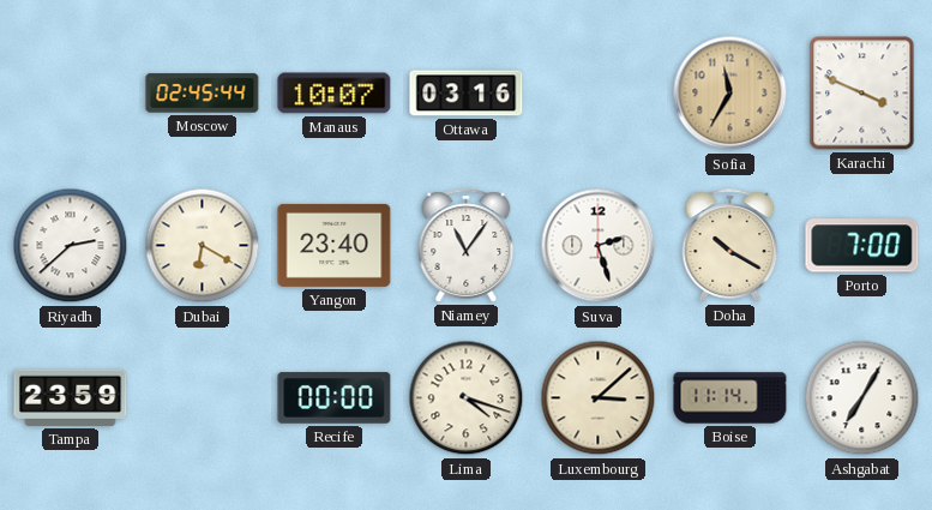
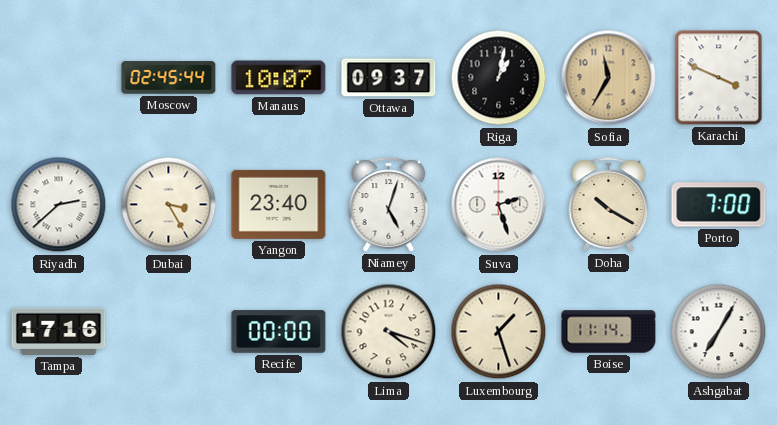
Ottawa: 03:16 -> 09:37 (389, 78)
Riga: none -> 1:02 (499, 78)
Dubai: 6:20 -> 3:25 (169, 205)
Niamey: 11:06 -> 5:03 (389, 205)
Tampa: 23:59 -> 17:16 (59, 331)
Luxembourg: 3:08 -> 1:27 (499, 332)
